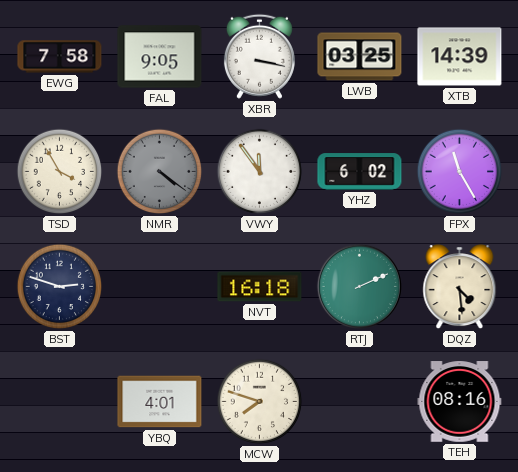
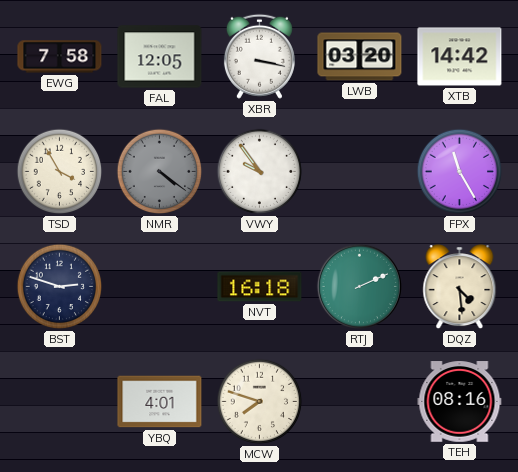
FAL: 9:05 -> 12:05 (160, 57)
LWB: 03:25 -> 03:20 (360, 57)
XTB: 14:39 -> 14:42 (460, 57)
VWY: 11:54 -> 9:54 (260, 172)
YHZ: 6:02 -> none (360, 172)
